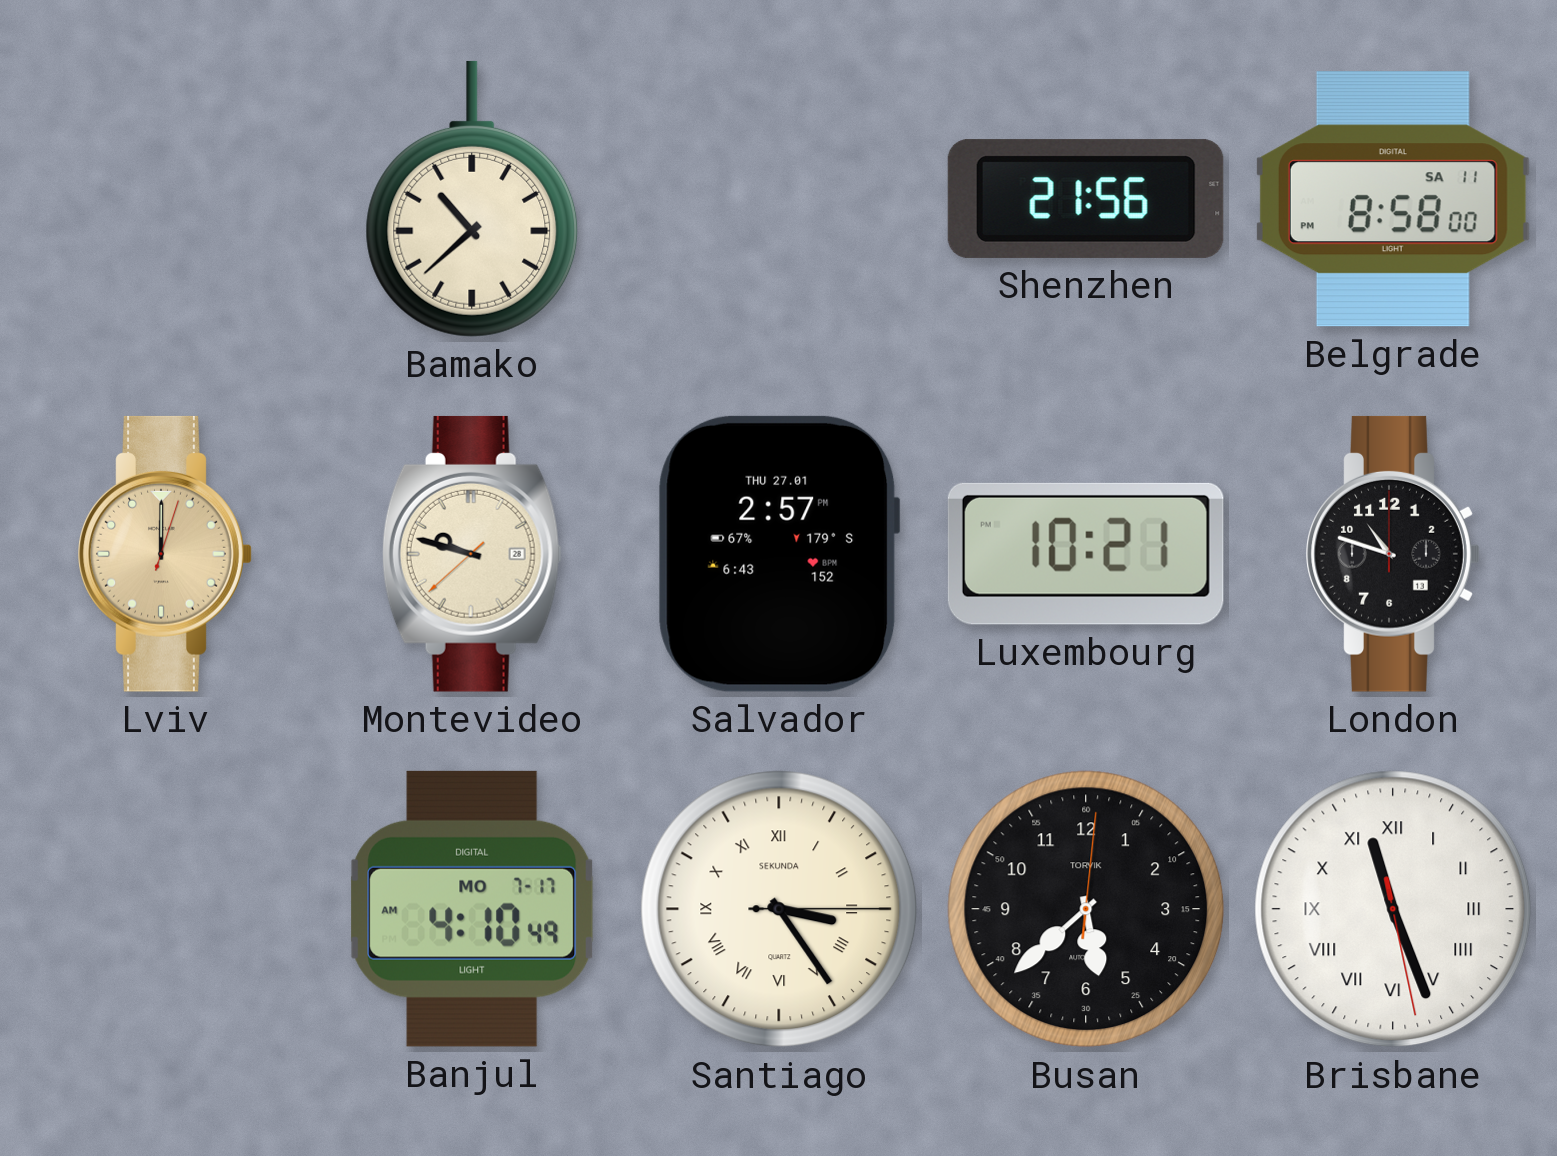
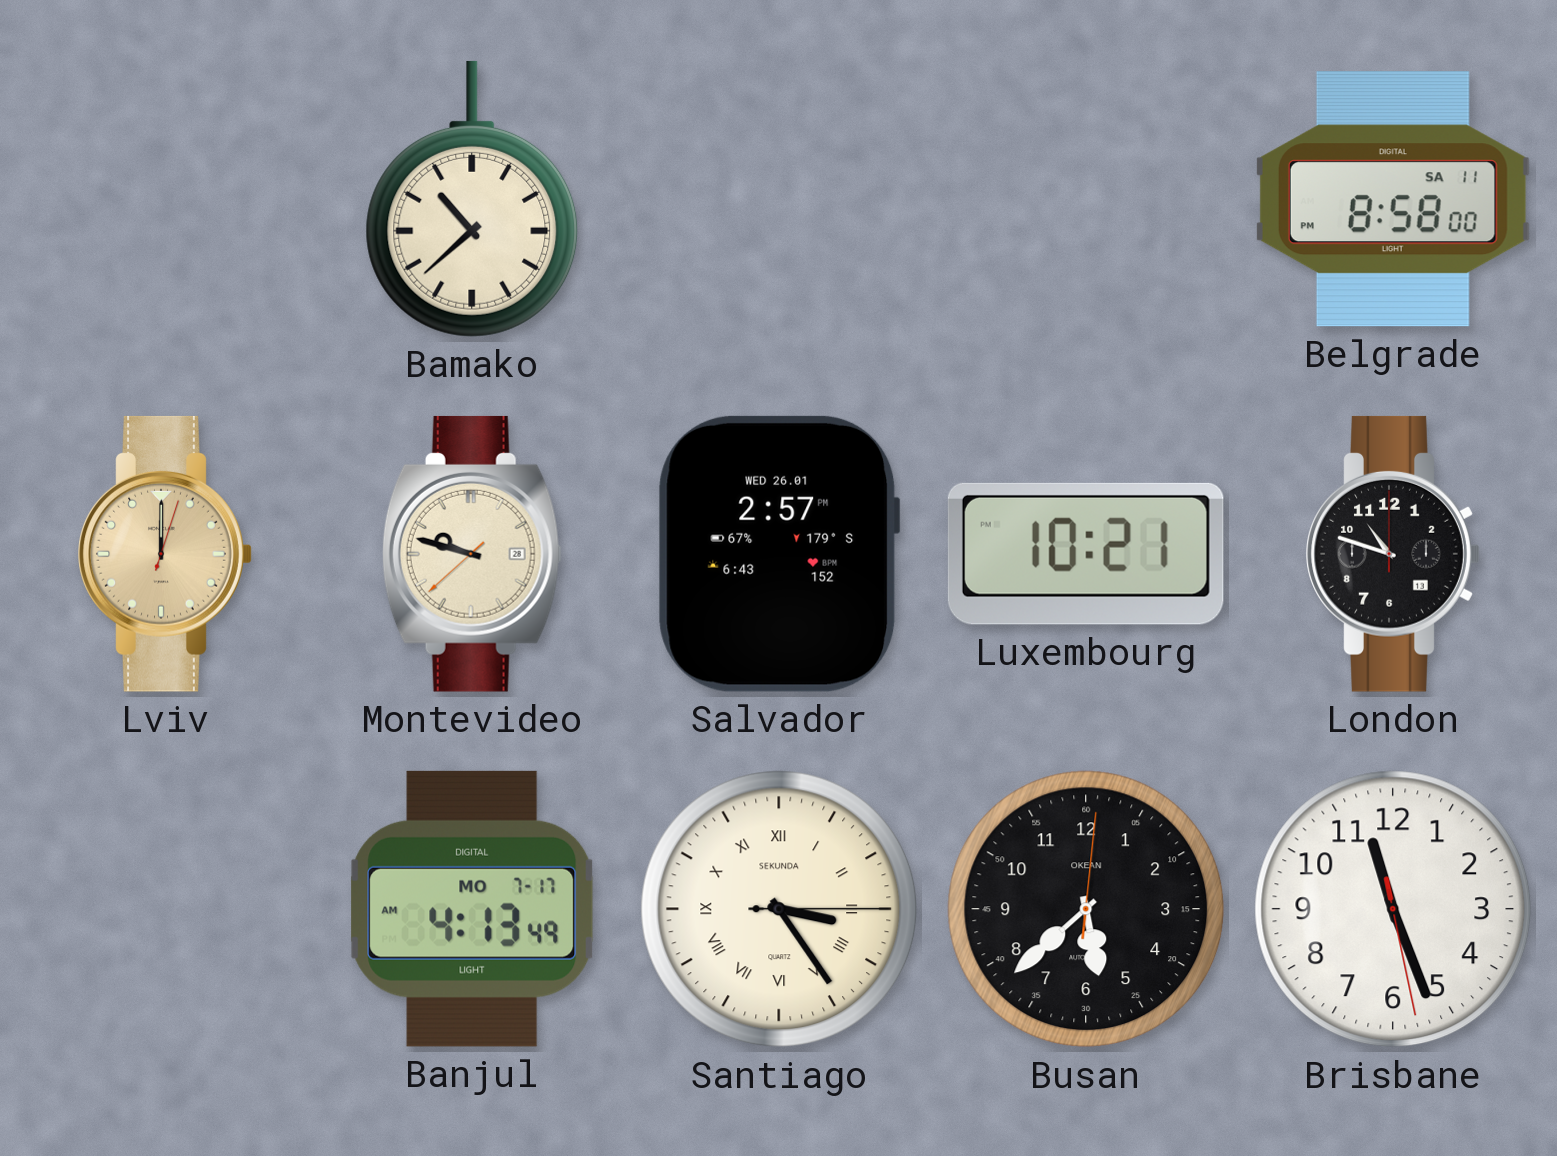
Shenzhen: 21:56 -> none (1086, 199)
Salvador date: THU 27.01 -> WED 26.01 (779, 554)
Banjul: 4:10 -> 4:13 (472, 909)
Busan brand: TORVIK -> OKEAN (1086, 909)
Brisbane numerals: Roman -> Arabic (1393, 909)
